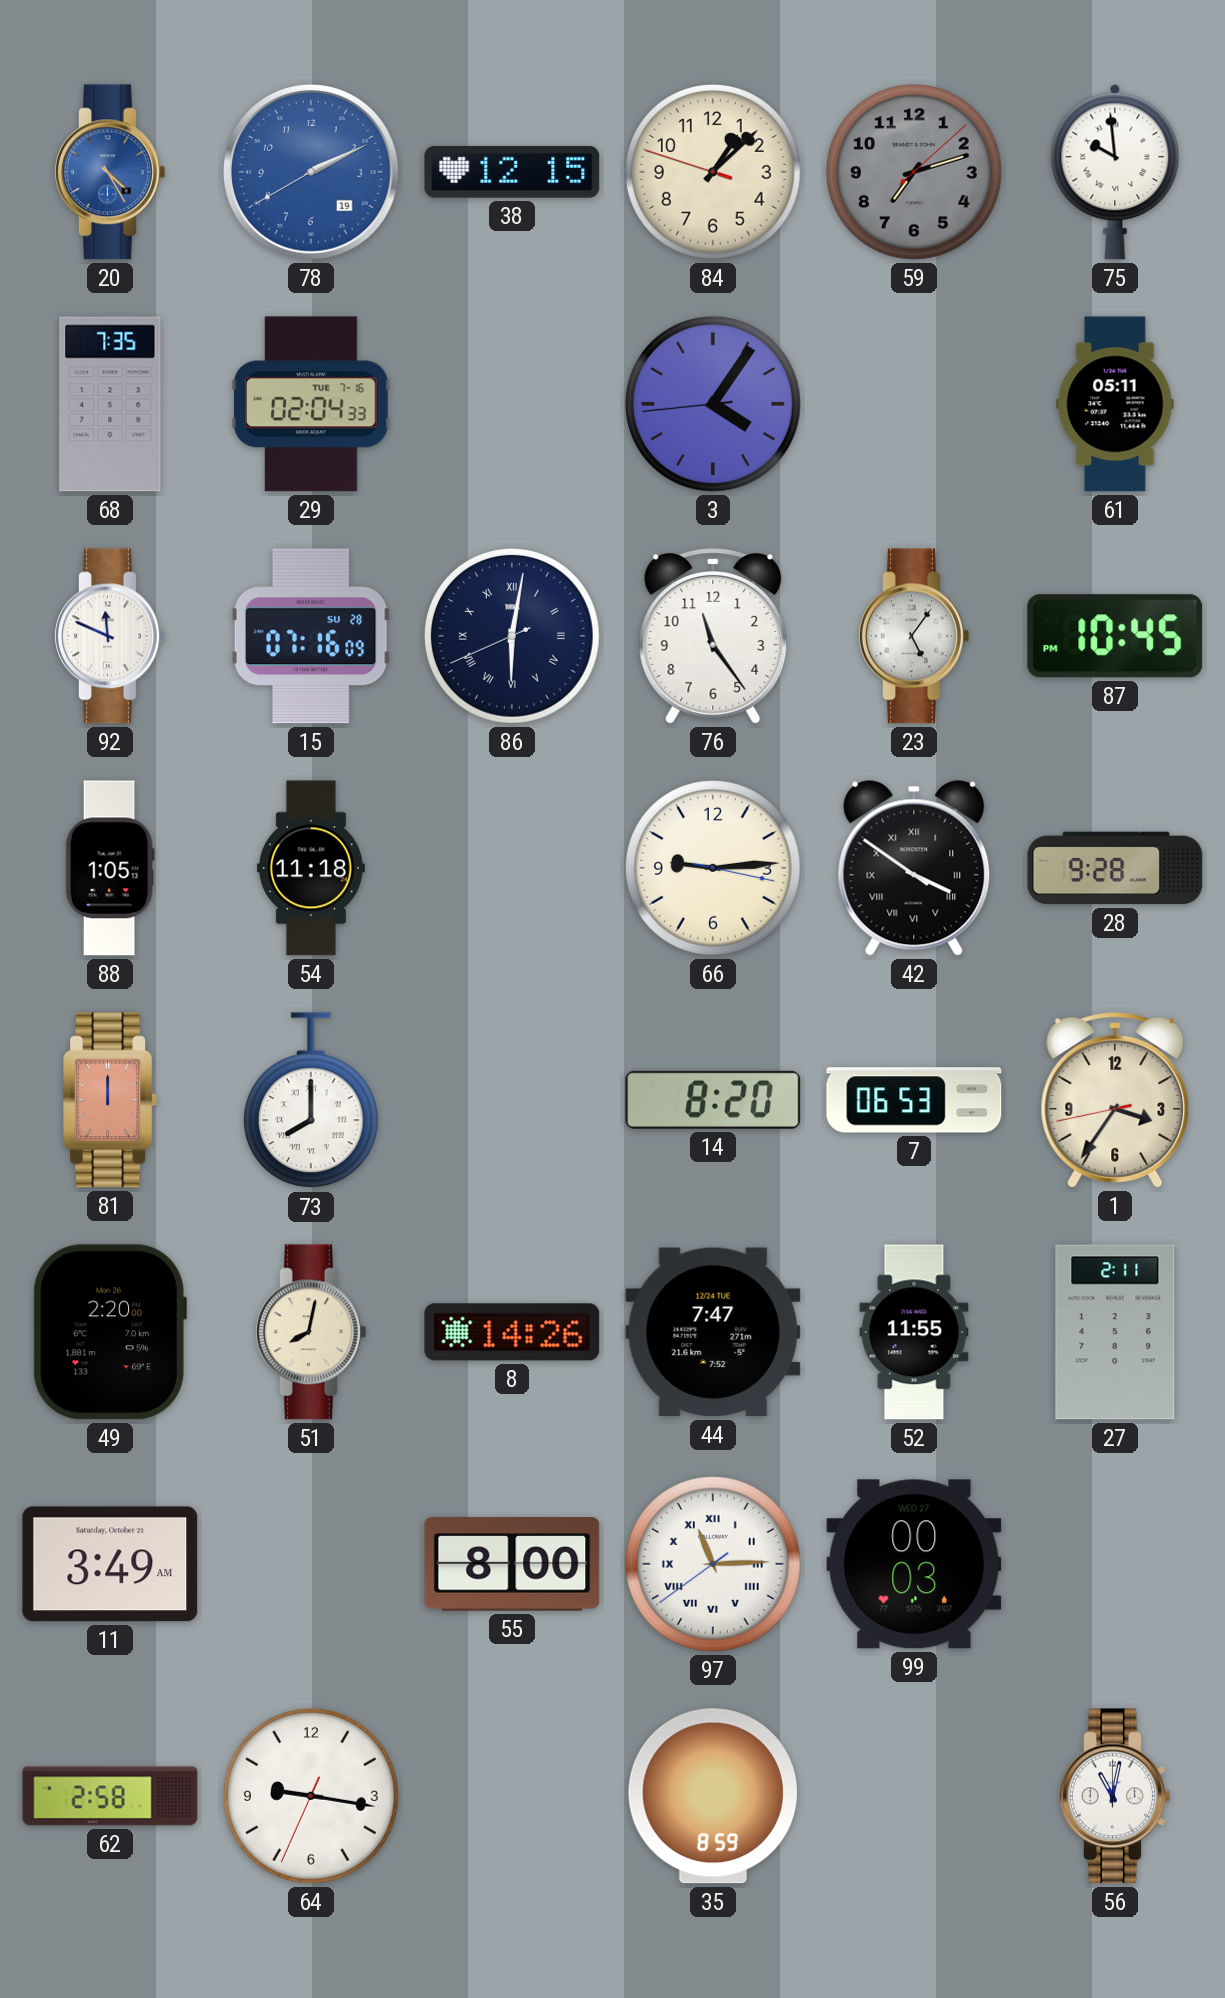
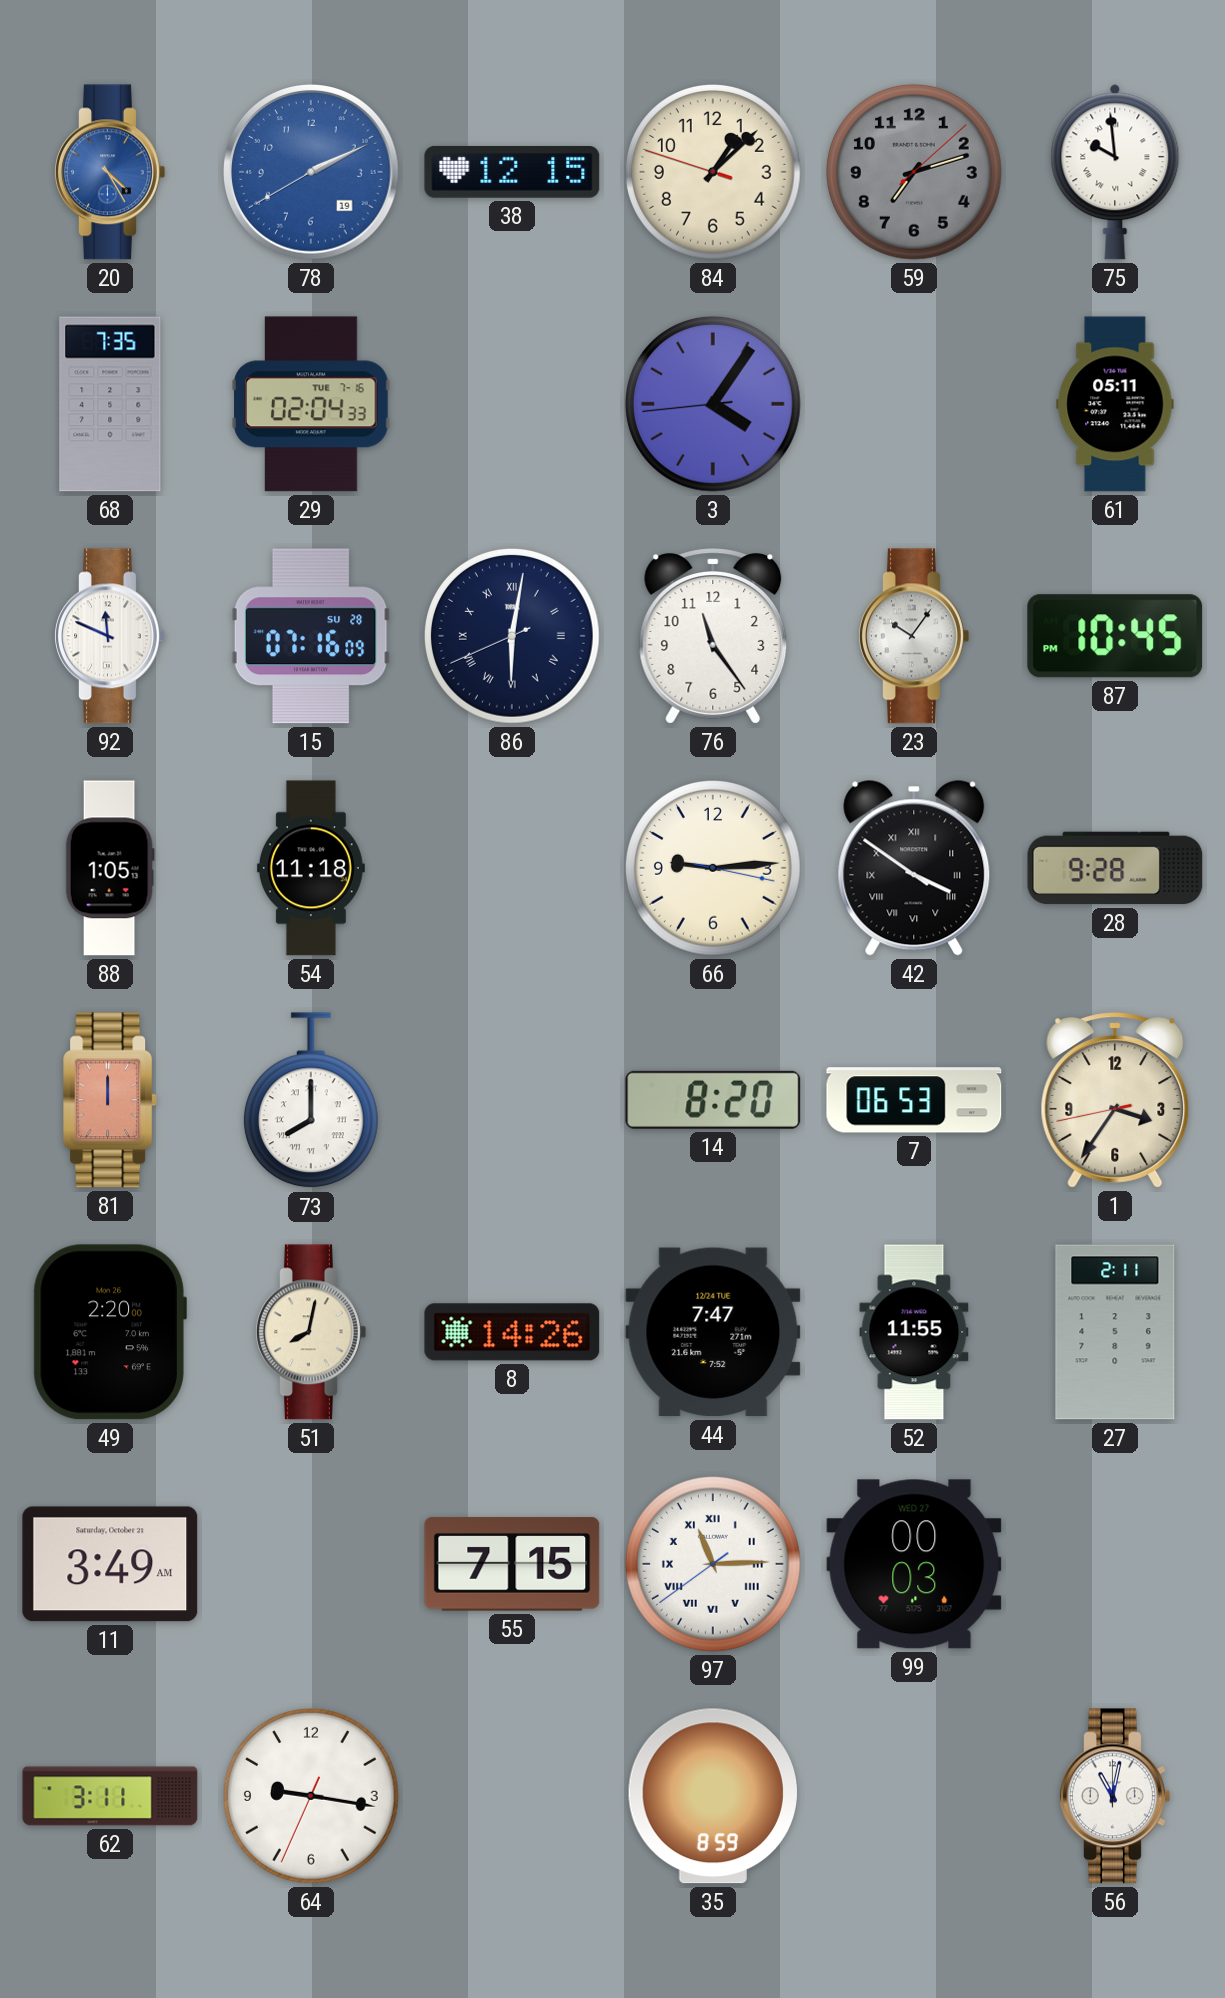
23: 5:06 -> 10:06 (914, 636)
55: 8:00 -> 7:15 (512, 1564)
62: 2:58 -> 3:11 (110, 1796)
